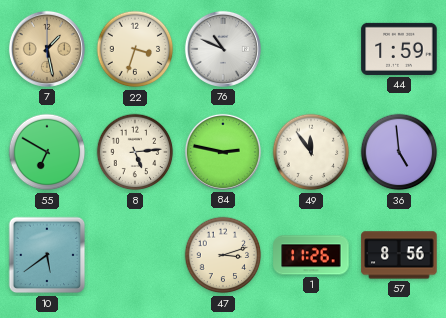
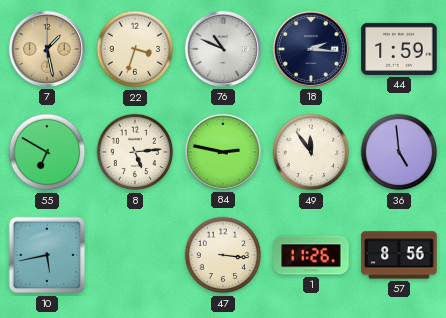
18: none -> 2:16 (311, 49)
10: 5:39 -> 5:43 (47, 255)
47: 3:12 -> 3:16 (223, 255)
